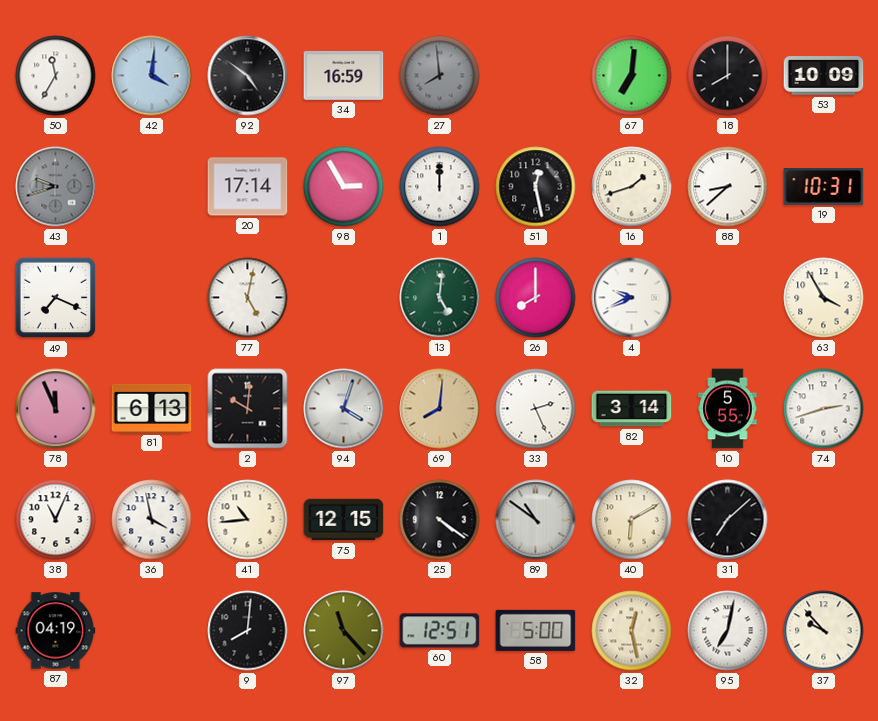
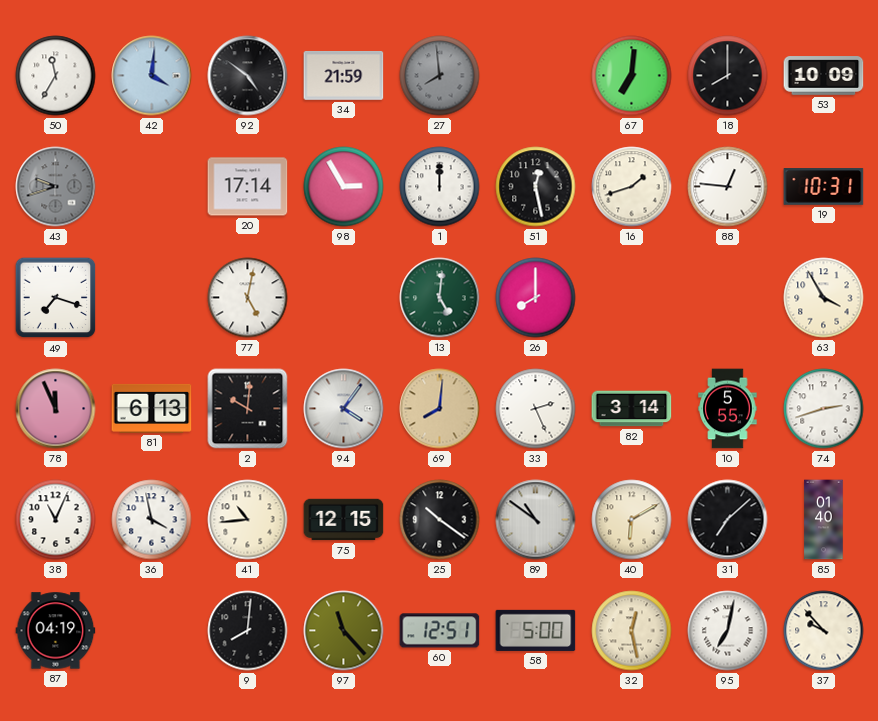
34: 16:59 -> 21:59 (344, 76)
88: 8:38 -> 12:46 (728, 187)
49: 7:19 -> 7:18 (56, 298)
4: 9:41 -> none (632, 298)
94: 4:03 -> 4:06 (344, 409)
25: 4:21 -> 10:21 (440, 520)
85: none -> 01:40 (824, 520)
